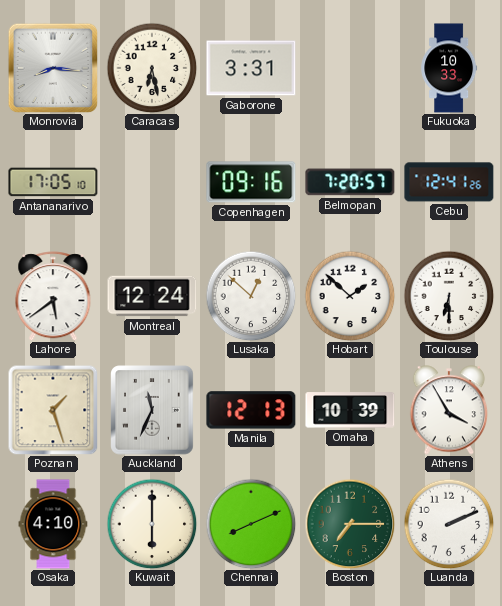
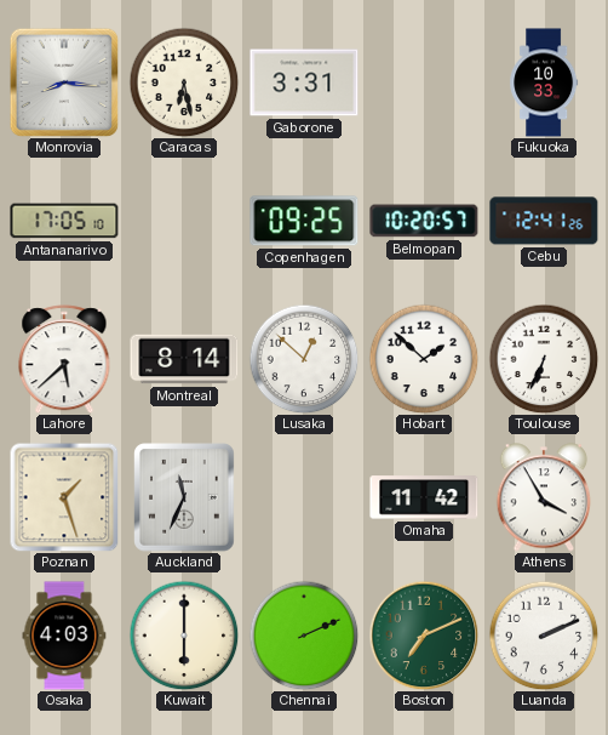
Copenhagen: 09:16 -> 09:25 (304, 221)
Belmopan: 7:20 -> 10:20 (424, 221)
Lahore: 5:39 -> 5:38 (64, 359)
Montreal: 12:24 -> 8:14 (184, 359)
Toulouse: 6:30 -> 6:34 (544, 359)
Manila: 12:13 -> none (251, 410)
Omaha: 10:39 -> 11:42 (424, 497)
Osaka: 4:10 -> 4:03 (64, 636)
Chennai: 8:11 -> 2:11 (304, 636)
Boston: 7:15 -> 7:11 (424, 636)
